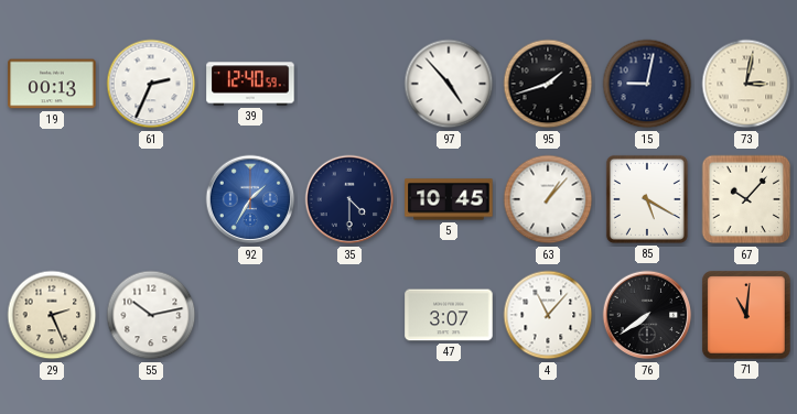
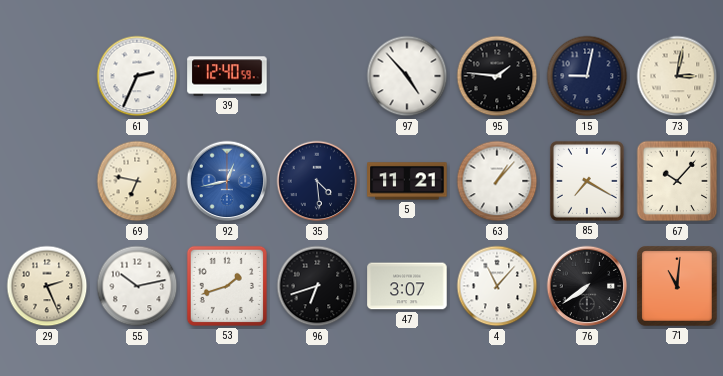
19: 00:13 -> none (52, 84)
95: 1:42 -> 1:46 (497, 76)
69: none -> 6:47 (137, 181)
92: 1:35 -> 12:43 (227, 181)
35: 4:30 -> 4:29 (317, 181)
5: 10:45 -> 11:21 (407, 181)
85: 5:20 -> 7:20 (587, 181)
53: none -> 1:42 (227, 286)
96: none -> 6:42 (317, 286)
